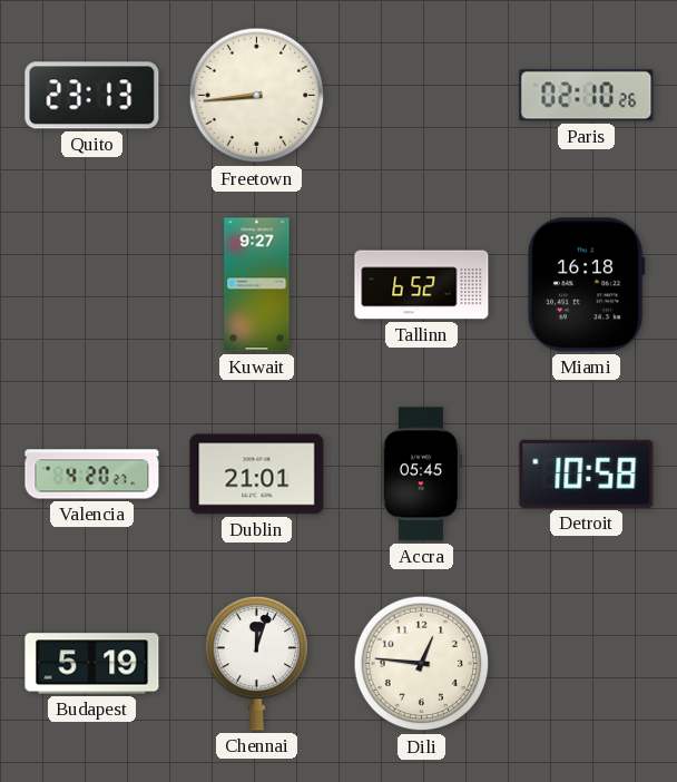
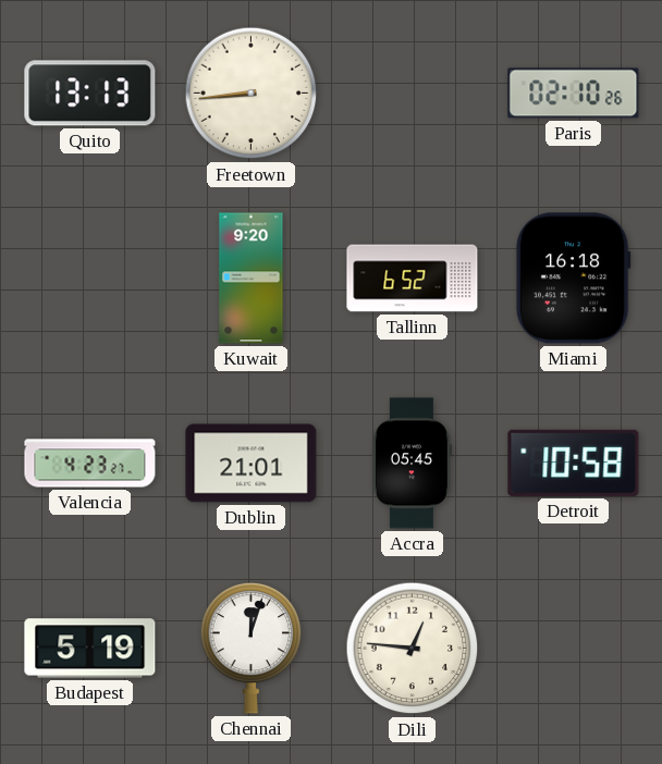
Quito: 23:13 -> 13:13 (90, 94)
Kuwait: 9:27 -> 9:20 (252, 279)
Valencia: 4:20 -> 4:23 (90, 464)
